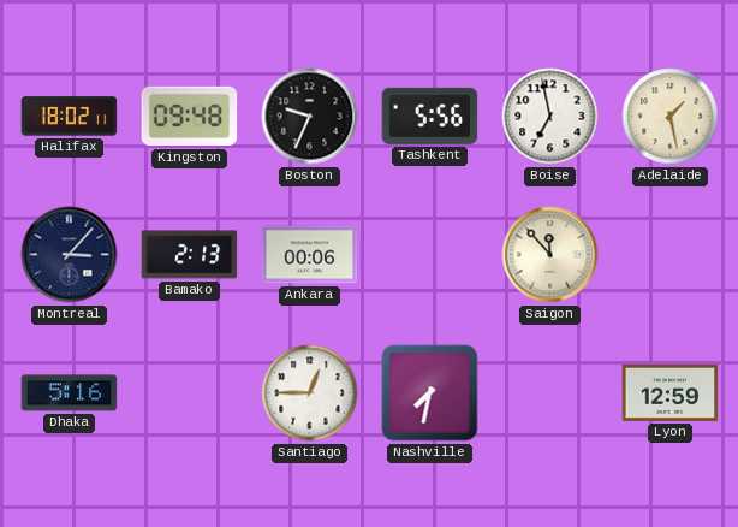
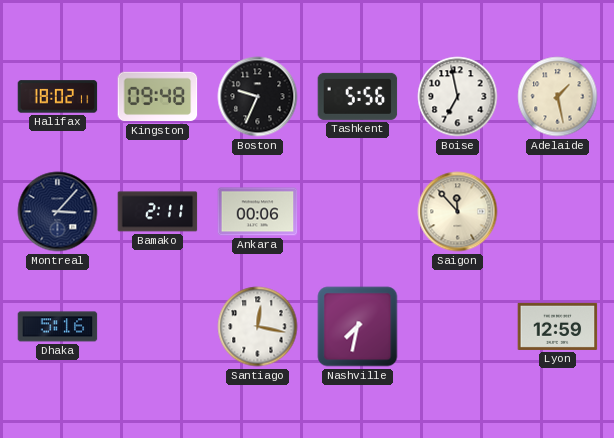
Bamako: 2:13 -> 2:11 (158, 212)
Santiago: 12:45 -> 12:17 (258, 327)
